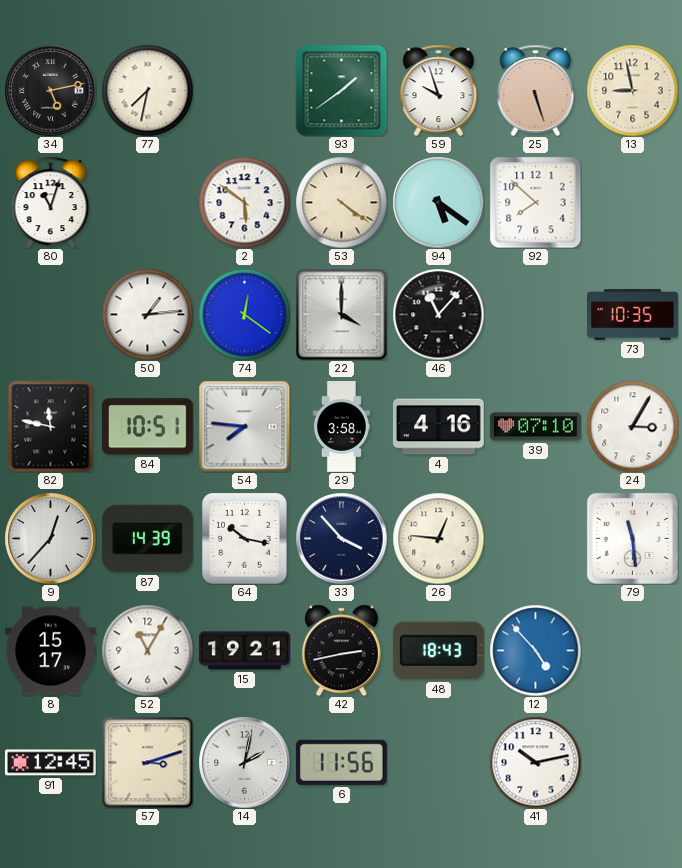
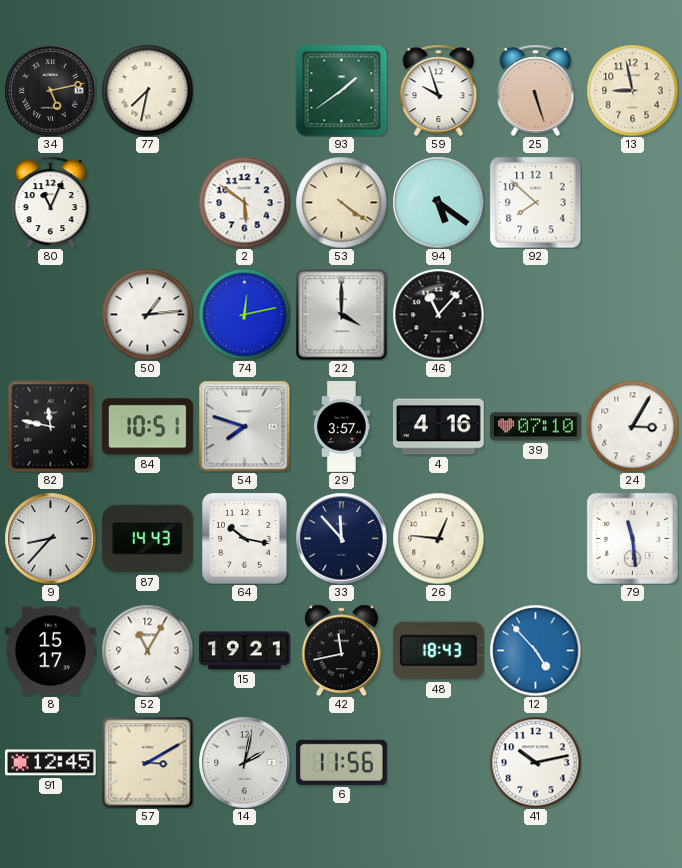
80: 11:03 -> 11:04 (51, 202)
74: 12:21 -> 12:13 (244, 314)
73: 10:35 -> none (633, 315)
54: 7:46 -> 7:48 (244, 426)
29: 3:58 -> 3:57 (341, 427)
9: 12:37 -> 8:37 (50, 538)
87: 14:39 -> 14:43 (147, 539)
33: 3:53 -> 11:53 (341, 538)
42: 2:43 -> 11:43 (341, 650)
57: 3:12 -> 3:10 (147, 762)
